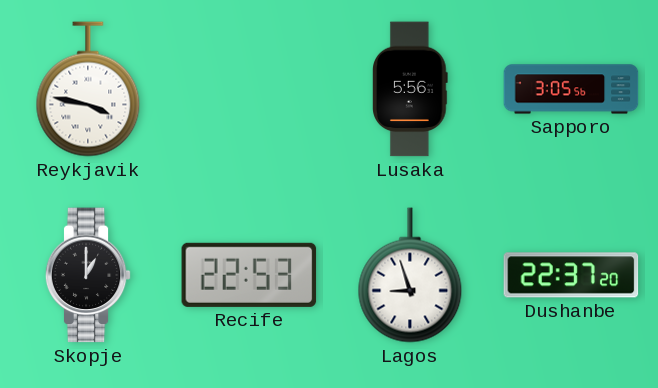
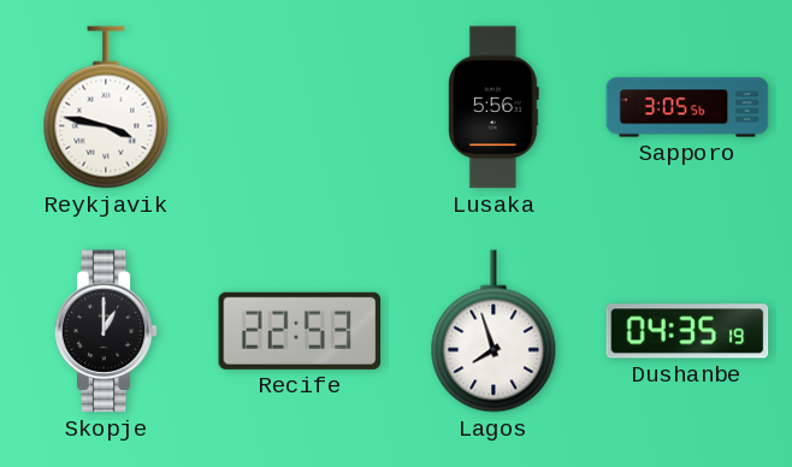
Lagos: 8:57 -> 7:57 (493, 331)
Dushanbe: 22:37 -> 04:35 (687, 331)
